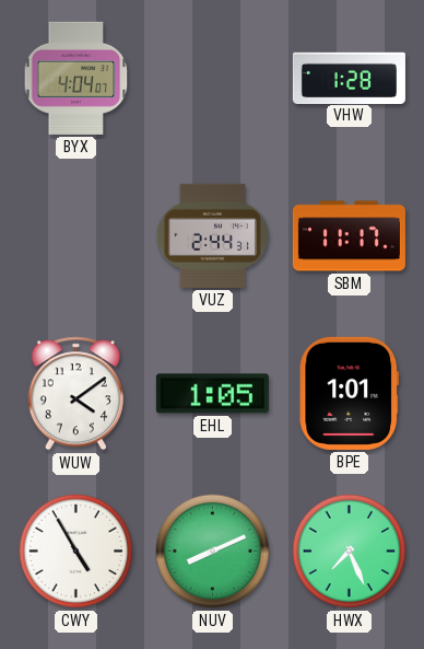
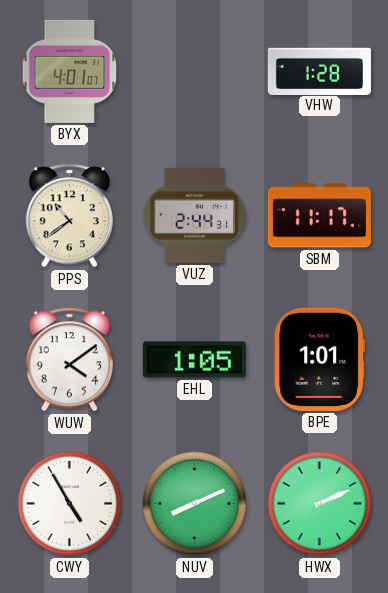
BYX: 4:04 -> 4:01 (70, 71)
PPS: none -> 10:39 (69, 216)
HWX: 7:26 -> 2:11 (320, 504)
